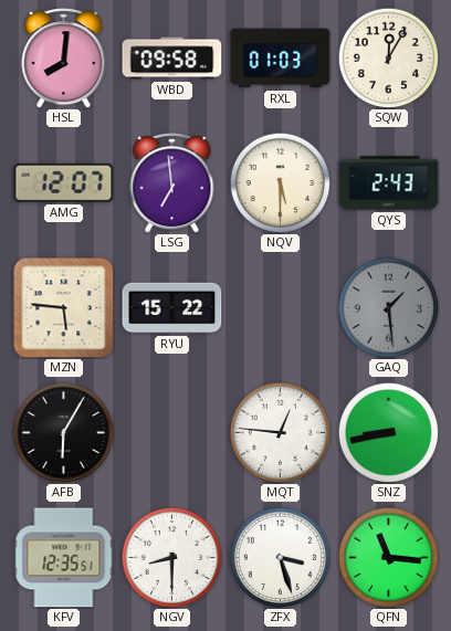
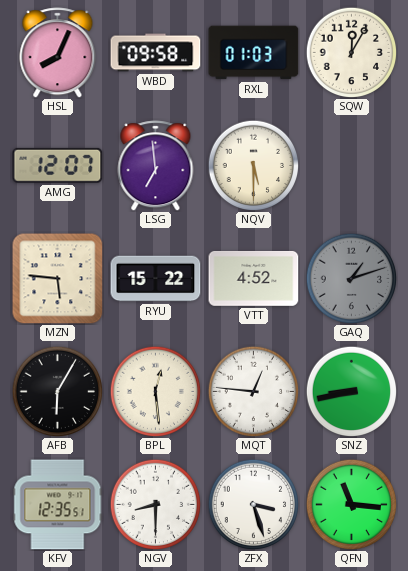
HSL: 8:01 -> 8:04 (58, 53)
QYS: 2:43 -> none (389, 183)
VTT: none -> 4:52 (254, 278)
GAQ: 1:29 -> 1:12 (351, 278)
BPL: none -> 12:29 (155, 391)
